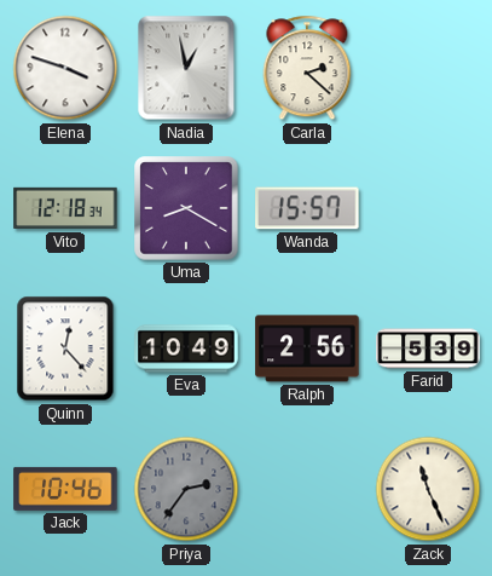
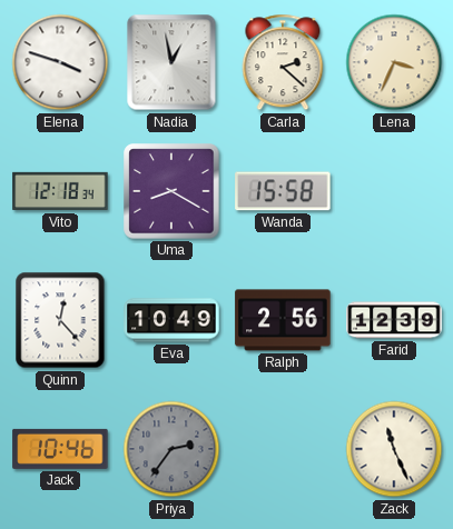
Lena: none -> 3:34 (394, 62)
Wanda: 15:57 -> 15:58 (283, 191)
Farid: 5:39 -> 12:39 (394, 320)
